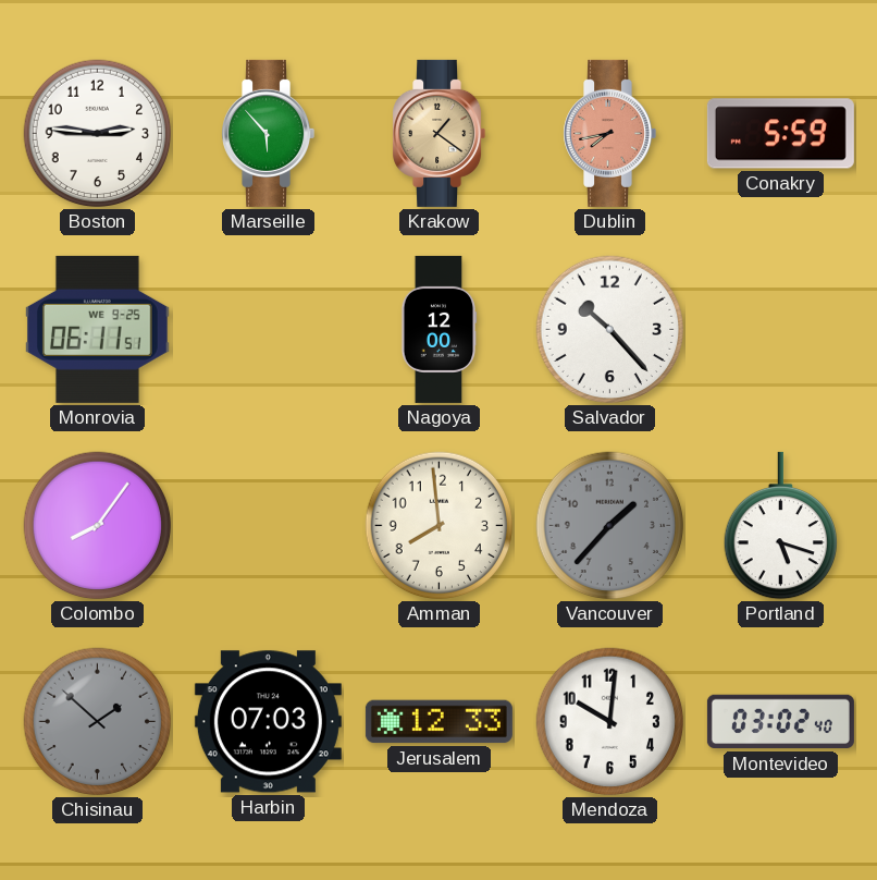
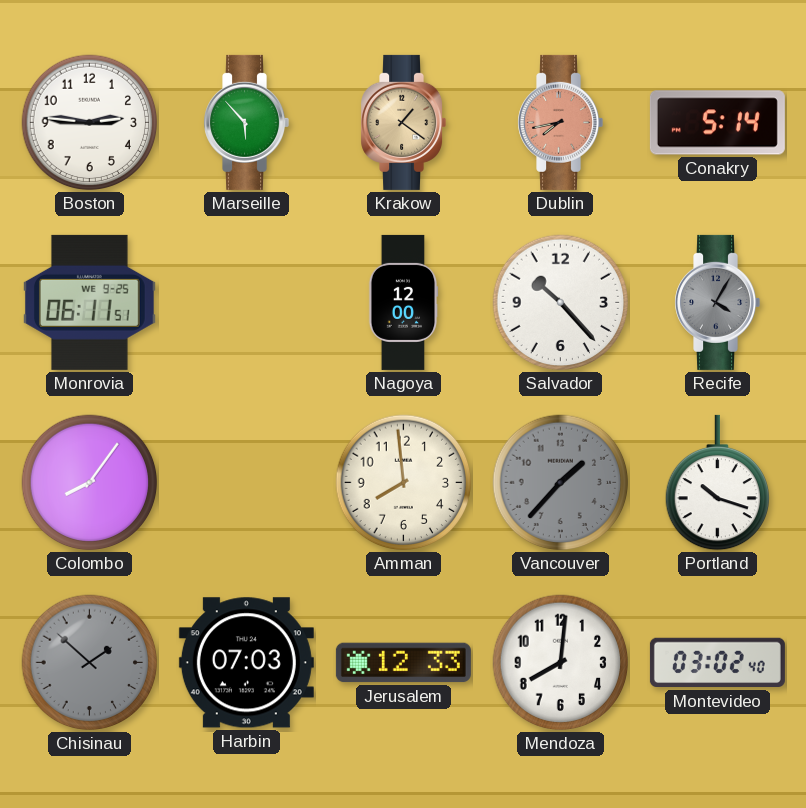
Conakry: 5:59 -> 5:14 (717, 123)
Recife: none -> 4:05 (718, 302)
Portland: 5:18 -> 10:18 (717, 483)
Mendoza: 10:01 -> 8:01 (561, 663)
